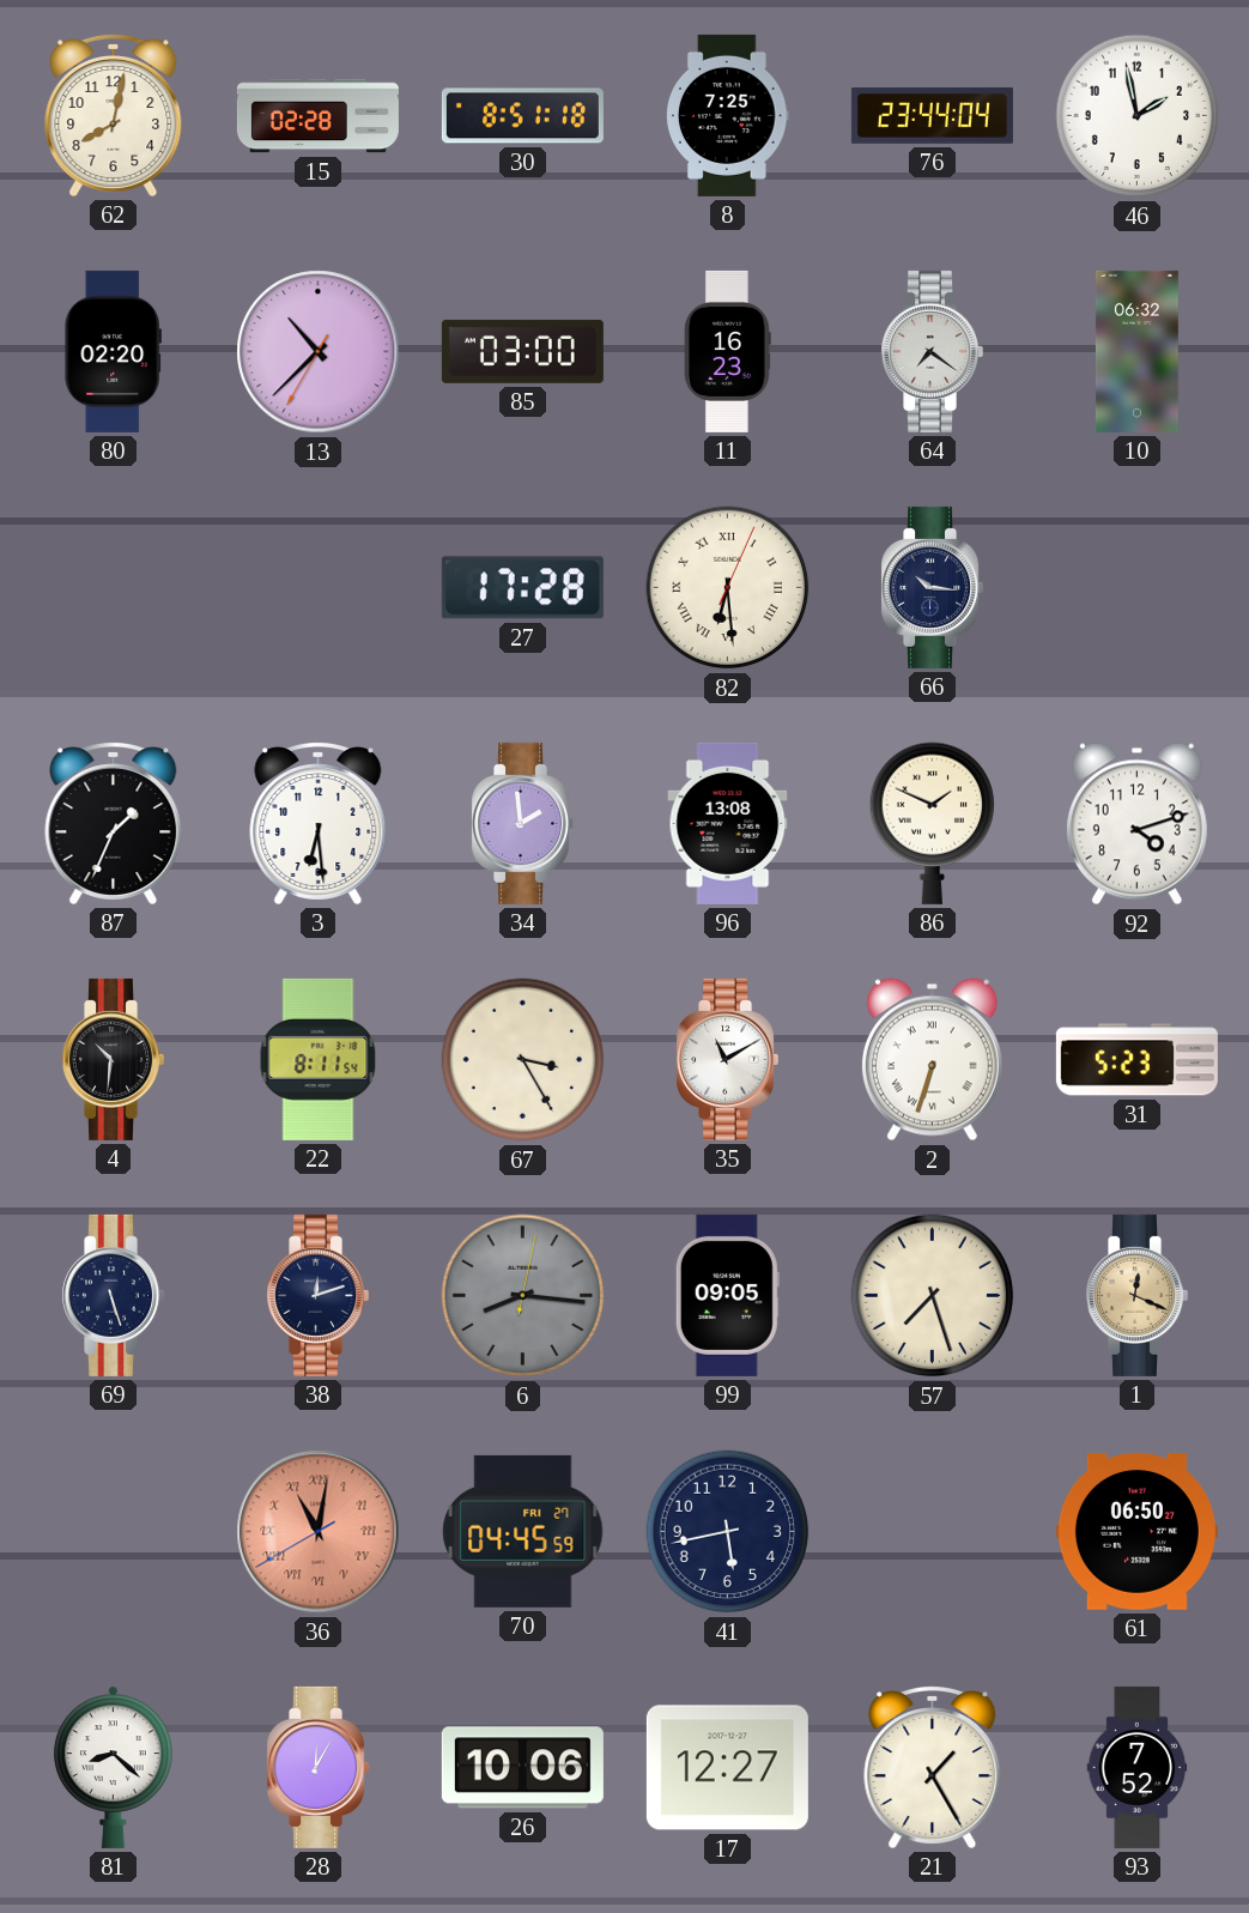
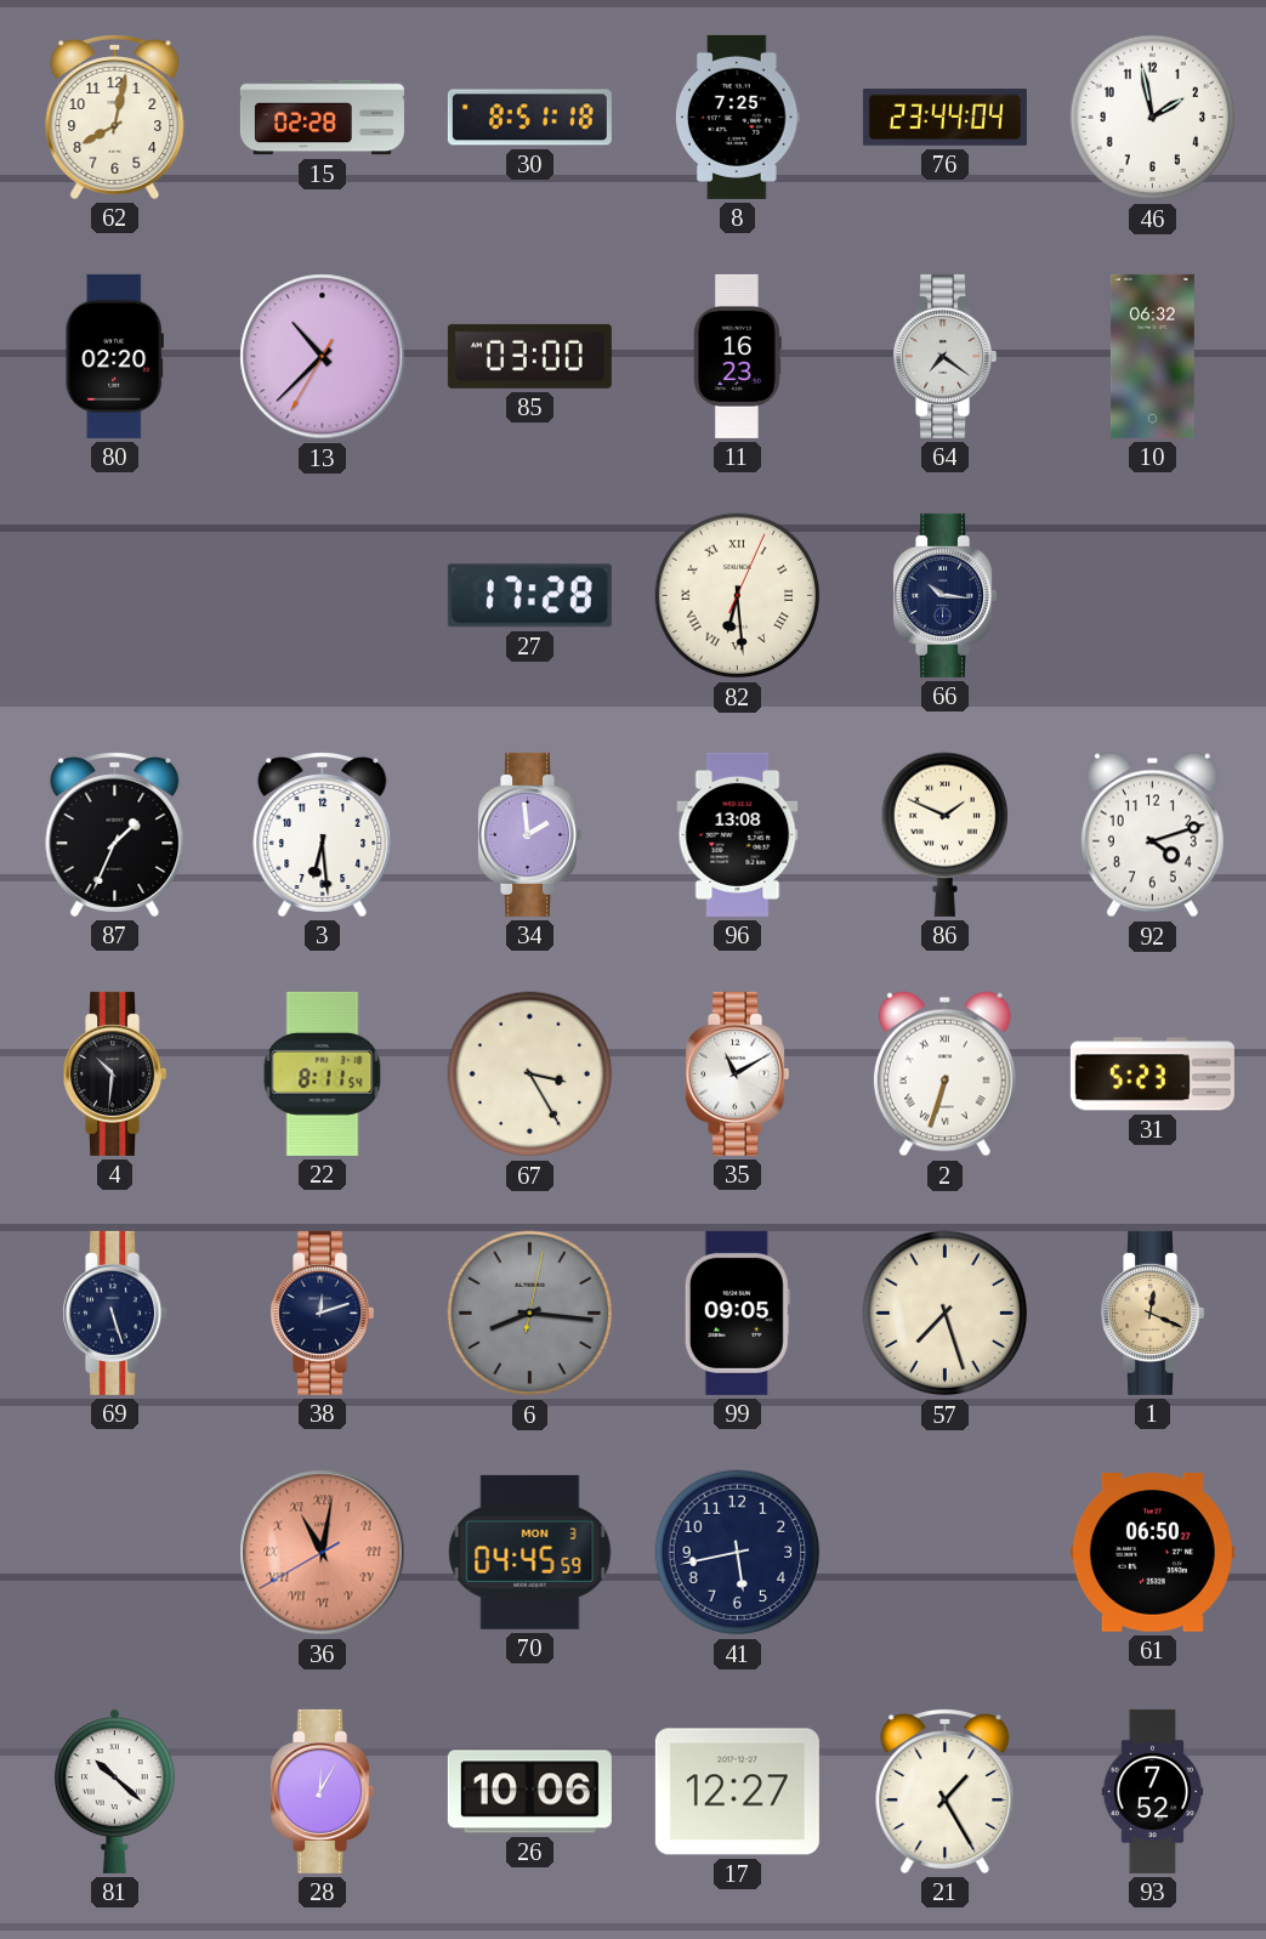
70 date: FRI 27 -> MON 3 (530, 1552)
81: 8:22 -> 10:22 (115, 1791)
